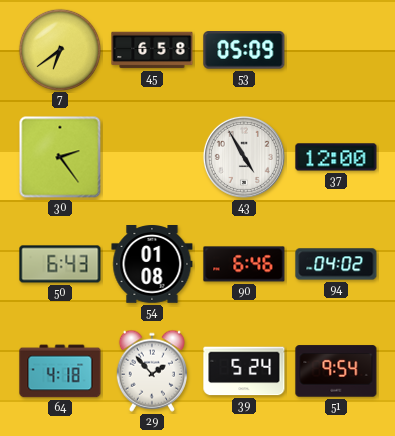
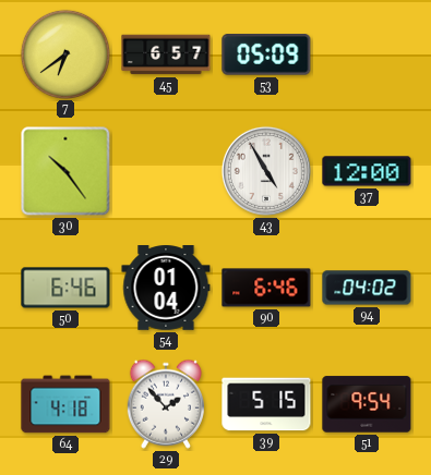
45: 6:58 -> 6:57 (166, 54)
30: 2:24 -> 10:24 (65, 171)
50: 6:43 -> 6:46 (65, 288)
54: 01:08 -> 01:04 (166, 289)
39: 5:24 -> 5:15 (266, 404)
